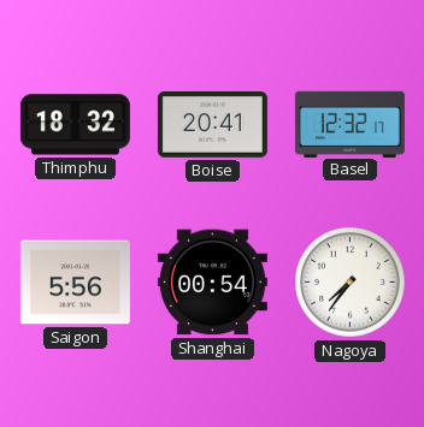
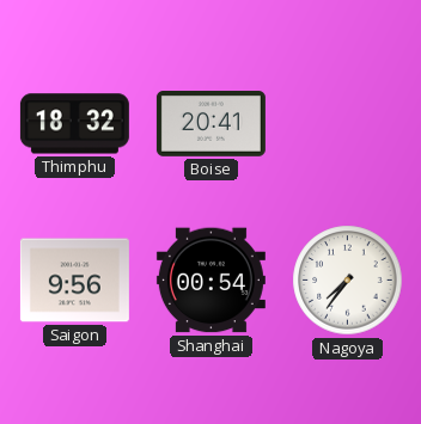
Basel: 12:32 -> none (349, 124)
Saigon: 5:56 -> 9:56 (74, 281)
